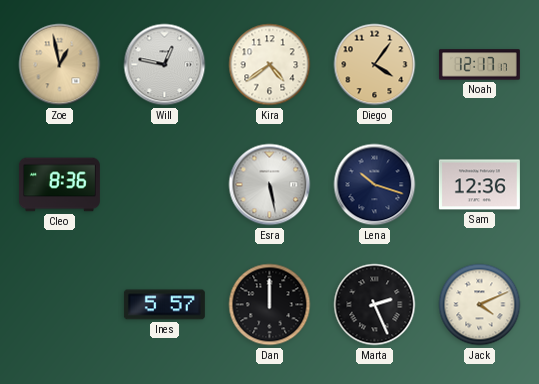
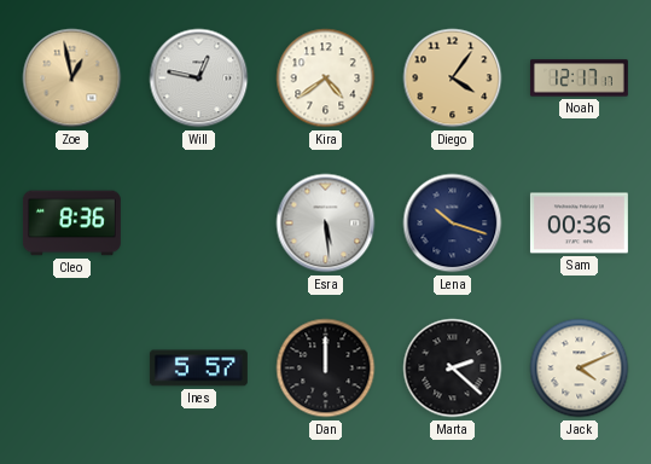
Esra: 5:28 -> 5:29 (326, 224)
Sam: 12:36 -> 00:36 (579, 224)
Marta: 2:26 -> 2:22 (453, 369)
